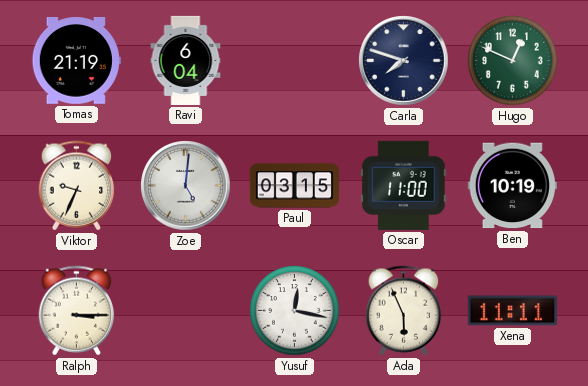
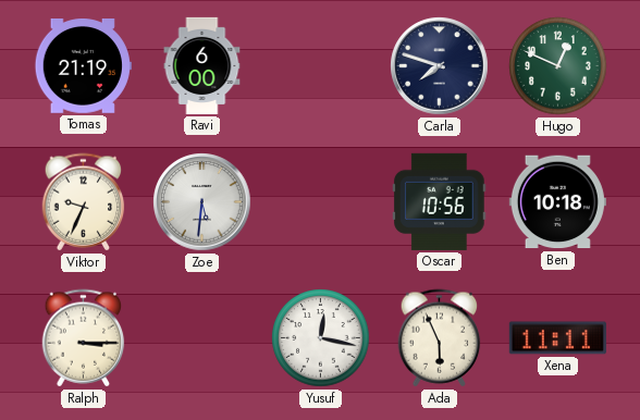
Ravi: 6:04 -> 6:00 (202, 65)
Zoe: 5:01 -> 5:31 (202, 202)
Paul: 03:15 -> none (294, 186)
Oscar: 11:00 -> 10:56 (440, 201)
Ben: 10:19 -> 10:18 (557, 202)
